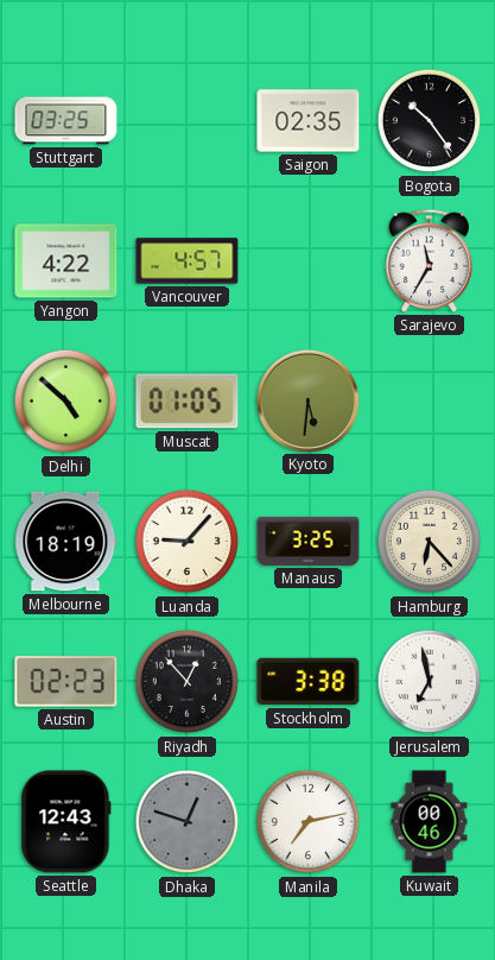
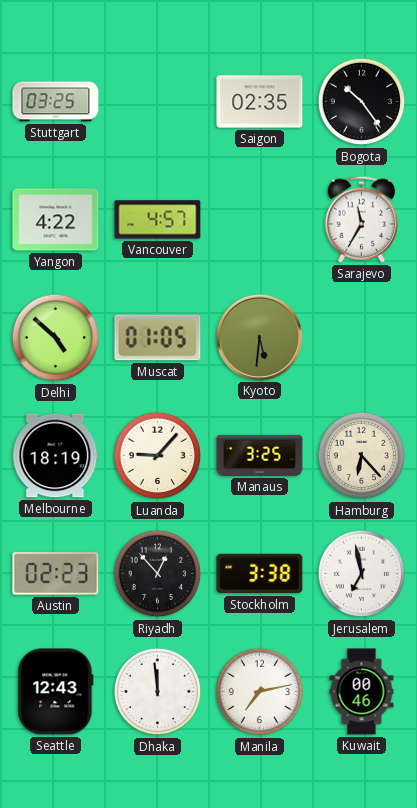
Dhaka: 12:48 -> 11:59 (158, 692)
Dhaka dial: grey -> white (158, 692)
